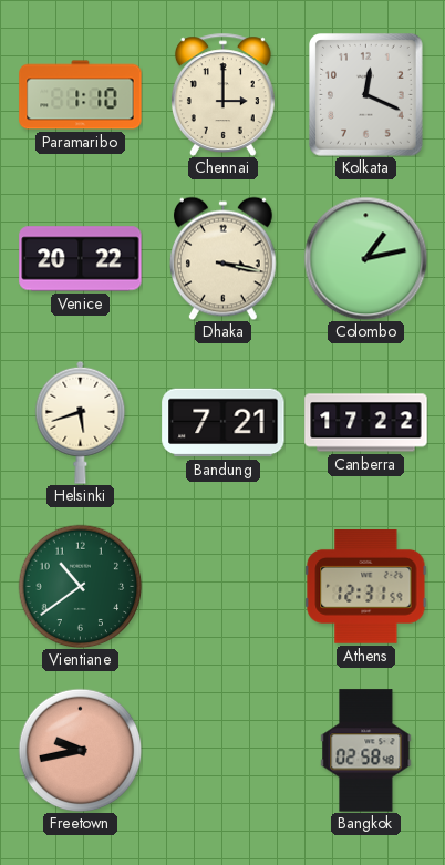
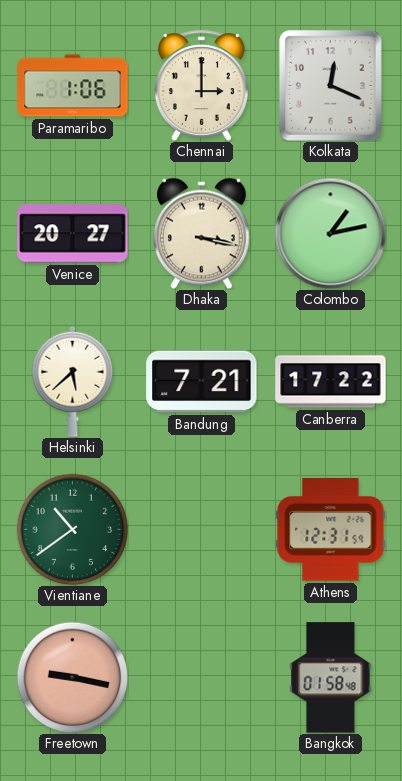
Paramaribo: 1:10 -> 1:06 (73, 86)
Venice: 20:22 -> 20:27 (73, 234)
Helsinki: 5:42 -> 5:38 (73, 381)
Freetown: 9:43 -> 9:17 (72, 677)
Bangkok: 02:58 -> 01:58 (331, 678)
